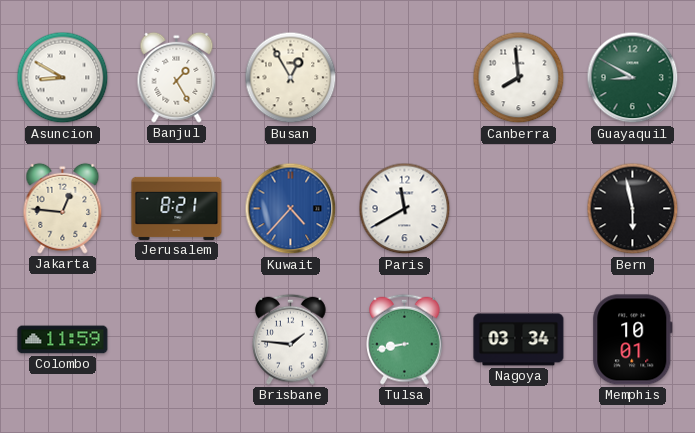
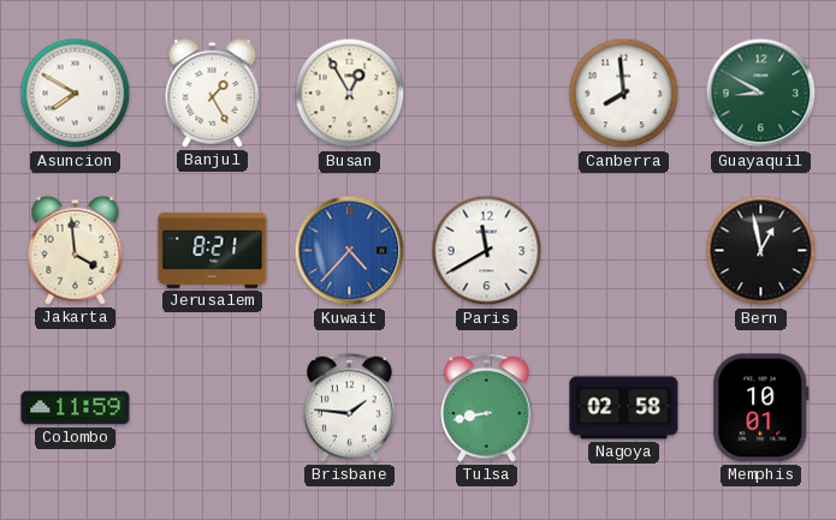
Asuncion: 8:50 -> 7:50 (76, 94)
Jakarta: 12:46 -> 3:59 (76, 250)
Bern: 5:58 -> 12:58 (761, 251)
Nagoya: 03:34 -> 02:58 (624, 408)
